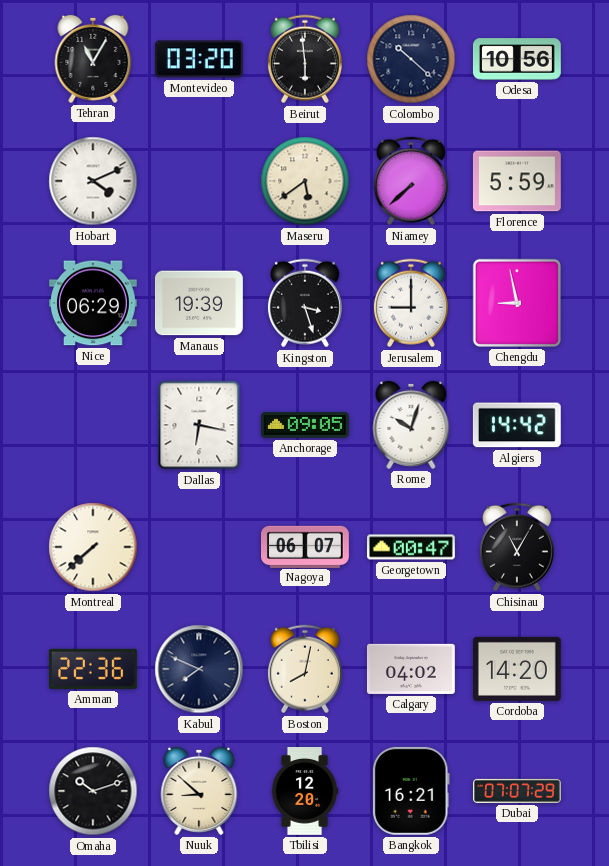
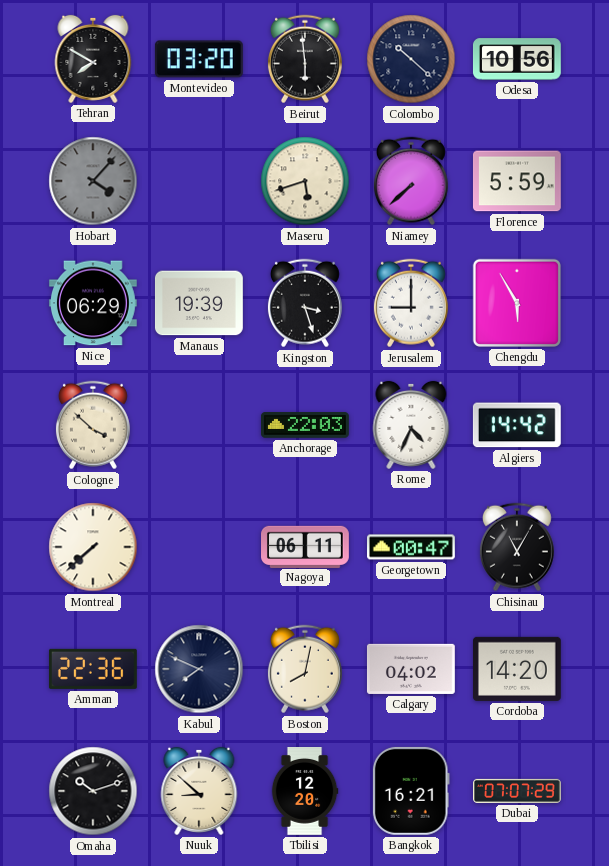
Tehran: 11:05 -> 7:50 (93, 59)
Hobart: 4:11 -> 4:07 (93, 181)
Hobart dial: white -> grey (93, 181)
Maseru: 5:39 -> 5:42 (305, 181)
Chengdu: 8:58 -> 5:55 (517, 303)
Cologne: none -> 3:52 (93, 425)
Dallas: 6:17 -> none (199, 425)
Anchorage: 09:05 -> 22:03 (306, 425)
Rome: 10:03 -> 4:34 (411, 425)
Nagoya: 06:07 -> 06:11 (306, 546)
